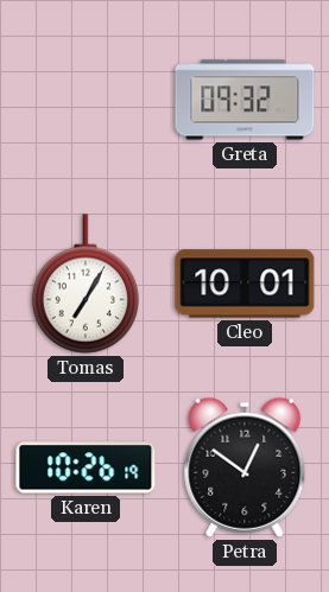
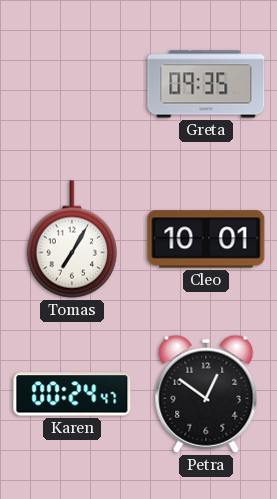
Greta: 09:32 -> 09:35 (206, 84)
Karen: 10:26 -> 00:24 (72, 394)
